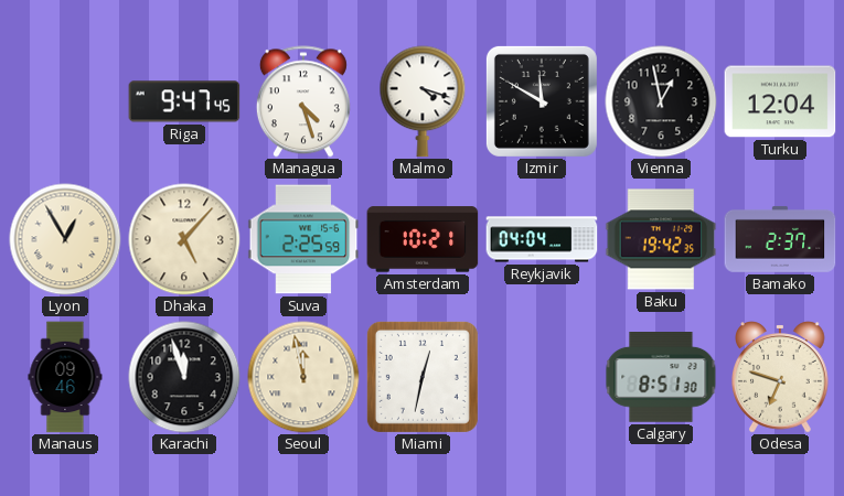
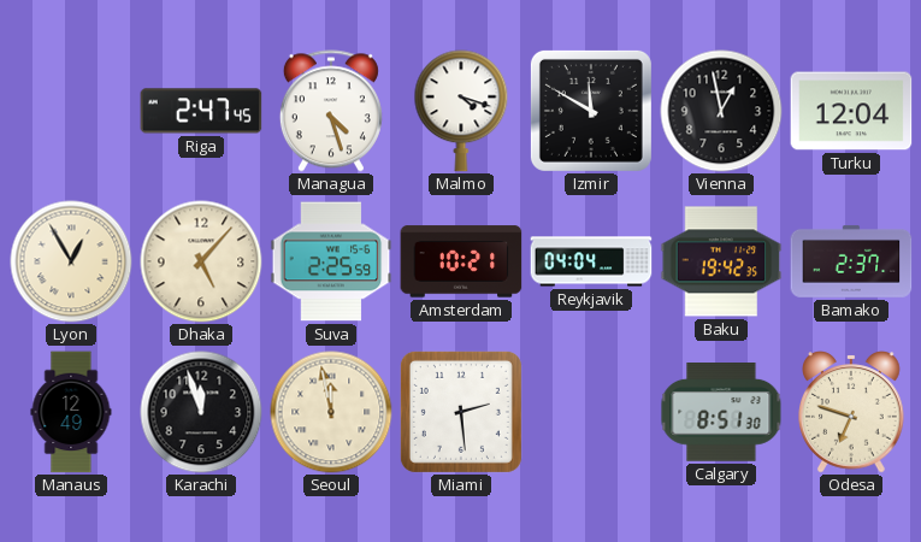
Riga: 9:47 -> 2:47 (201, 111)
Manaus: 09:46 -> 12:49 (71, 412)
Miami: 12:32 -> 2:29 (461, 412)
